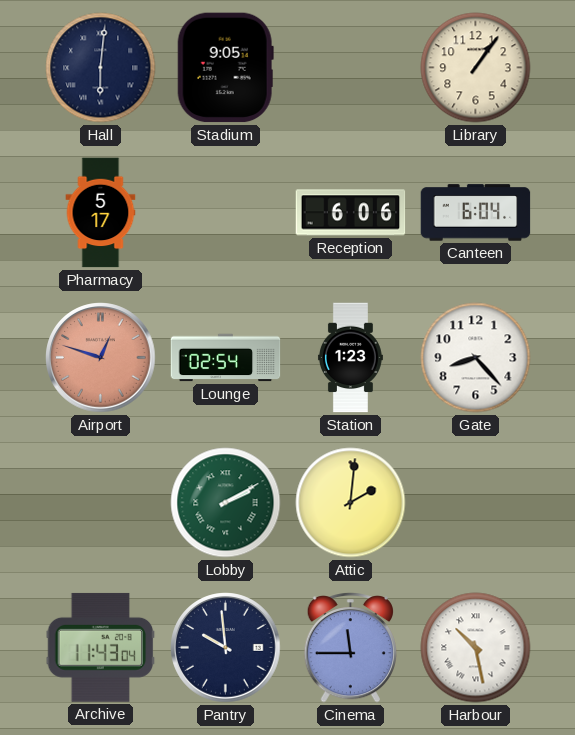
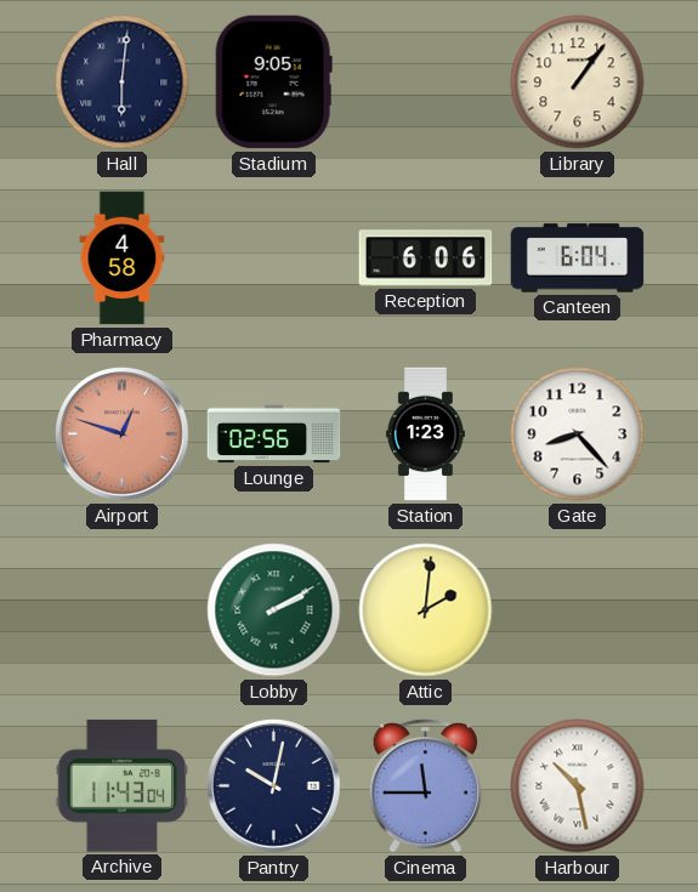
Pharmacy: 5:17 -> 4:58 (123, 258)
Lounge: 02:54 -> 02:56 (274, 434)
Pantry: 9:59 -> 10:02 (274, 786)
